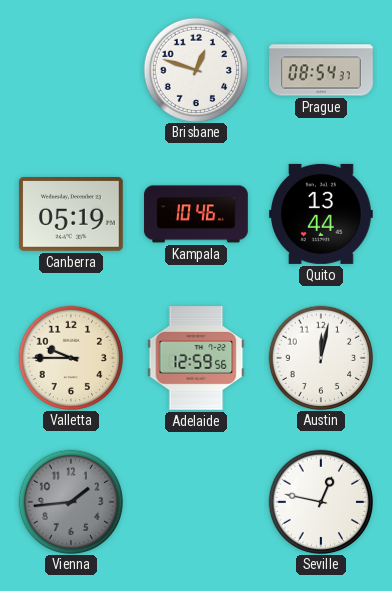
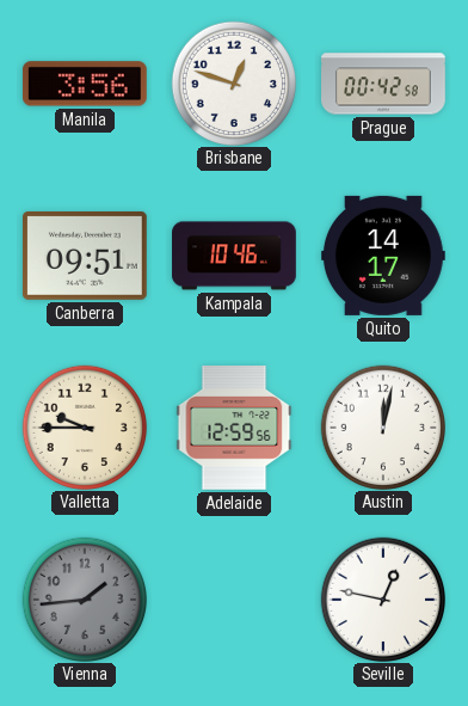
Manila: none -> 3:56 (85, 84)
Prague: 08:54 -> 00:42 (383, 84)
Canberra: 05:19 -> 09:51 (85, 256)
Quito: 13:44 -> 14:17 (384, 256)
